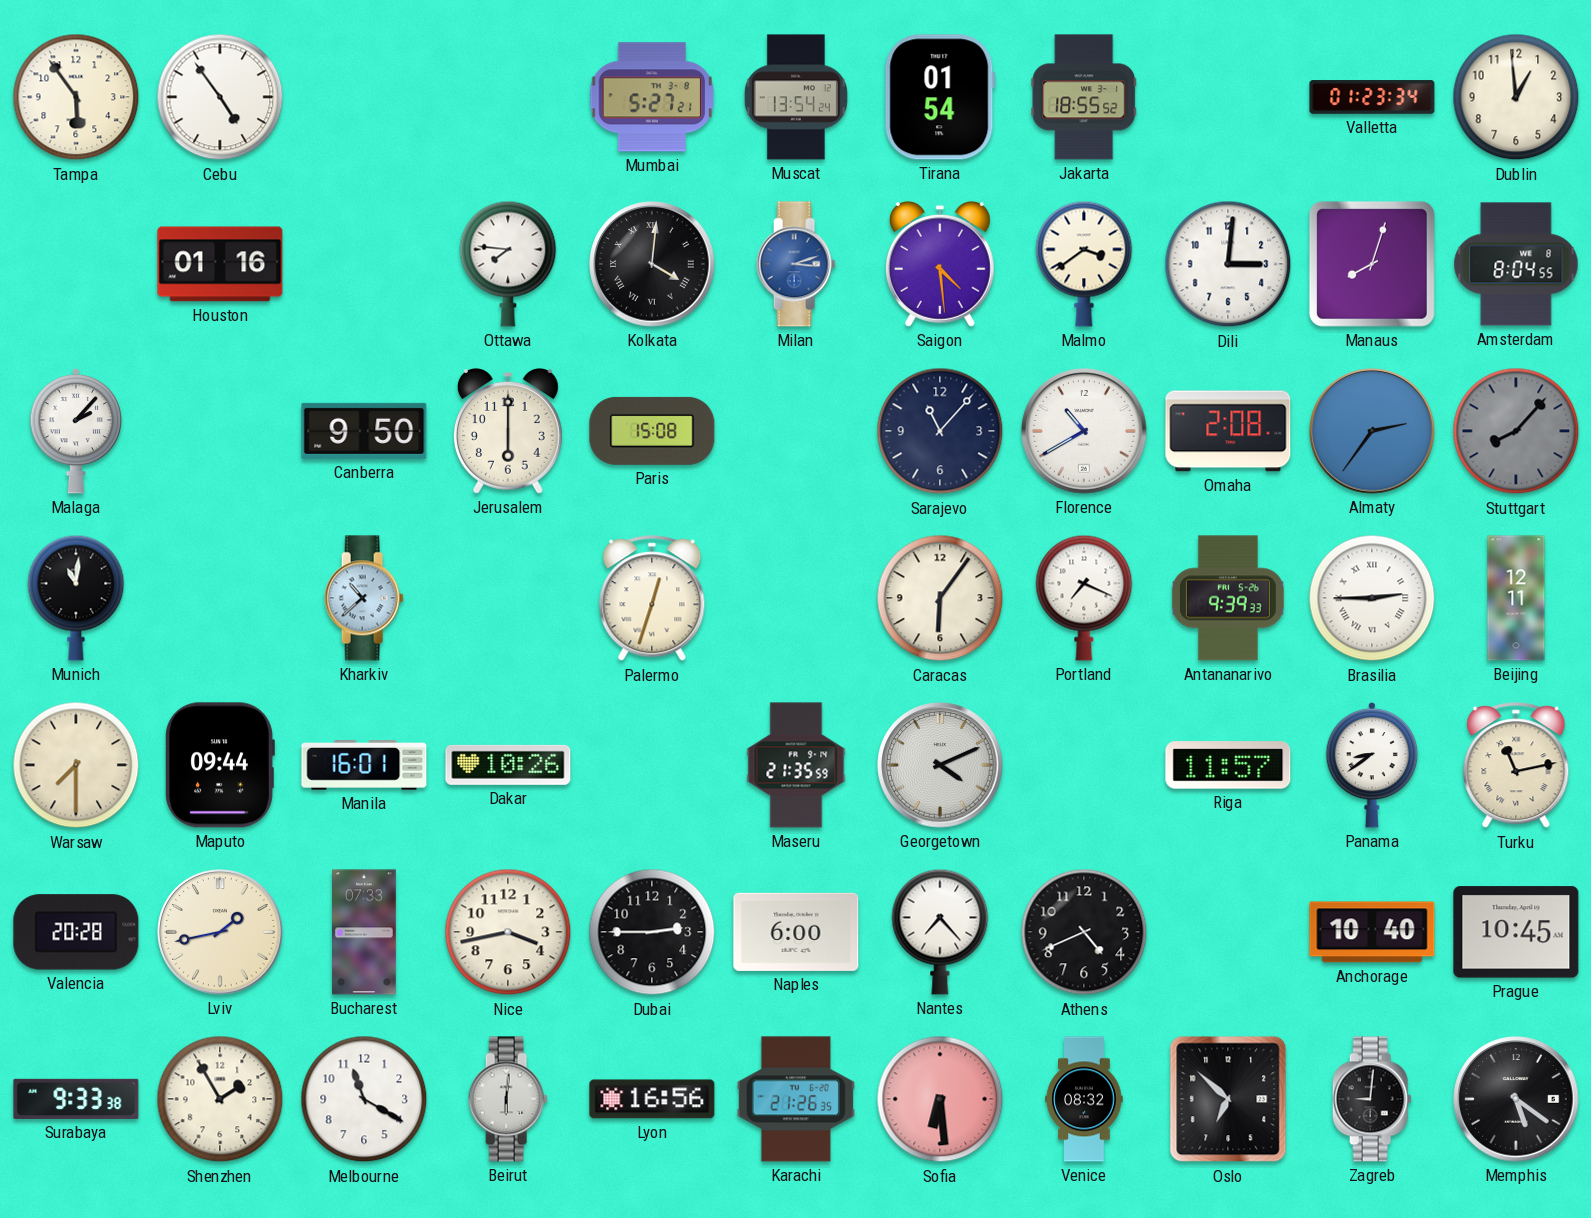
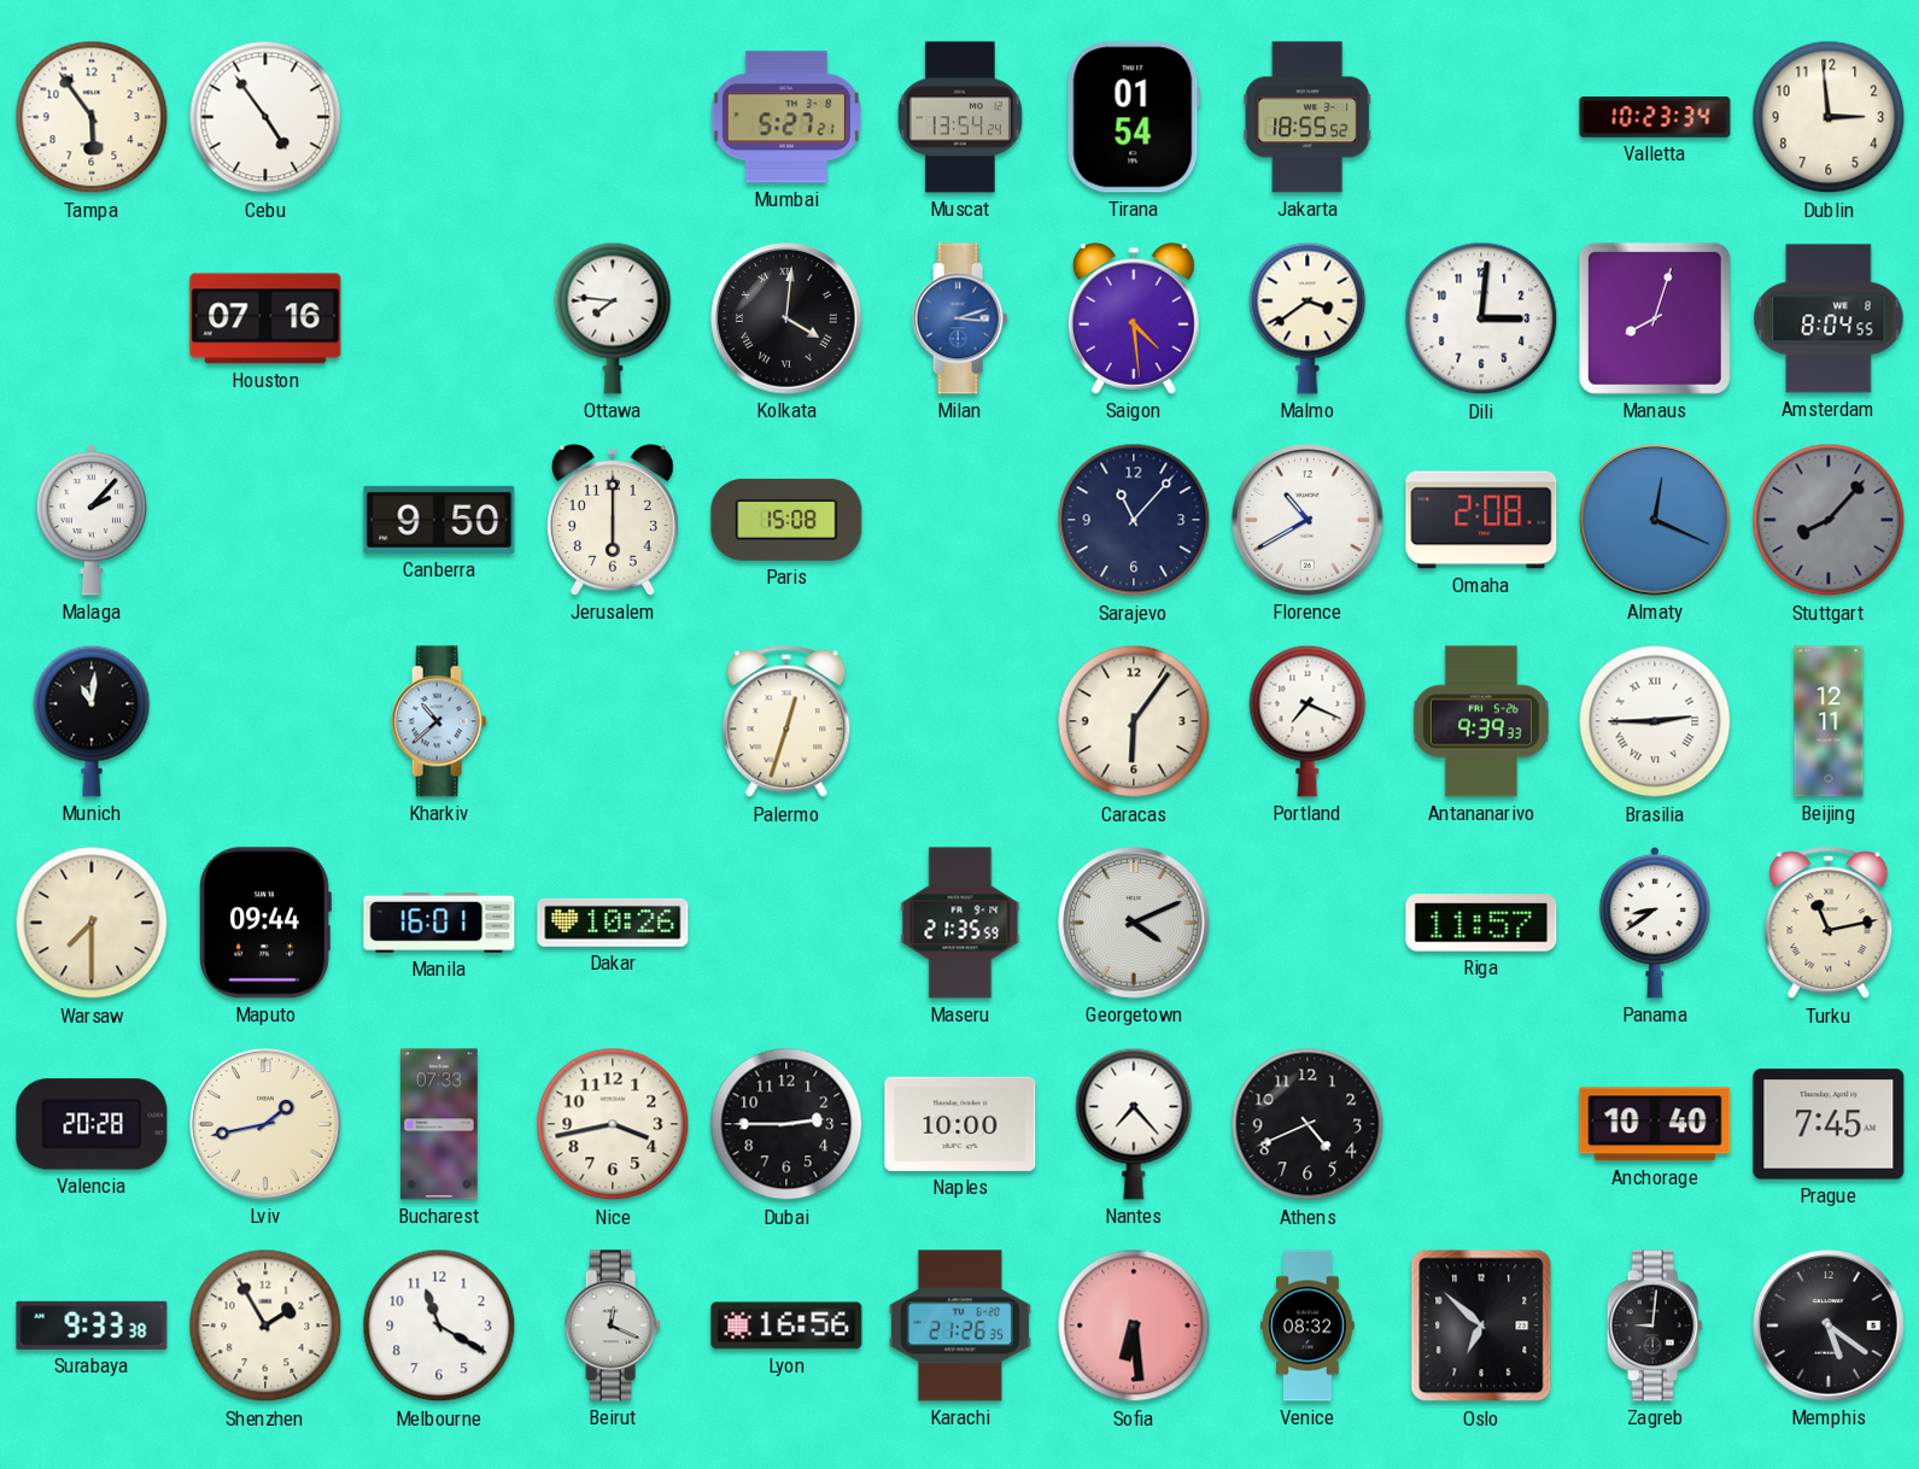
Valletta: 01:23 -> 10:23 (1655, 117)
Dublin: 12:59 -> 2:59 (1829, 117)
Houston: 01:16 -> 07:16 (265, 318)
Almaty: 2:36 -> 12:19 (1655, 520)
Naples: 6:00 -> 10:00 (960, 1124)
Prague: 10:45 -> 7:45 (1829, 1124)
Beirut: 6:01 -> 12:19 (613, 1325)
